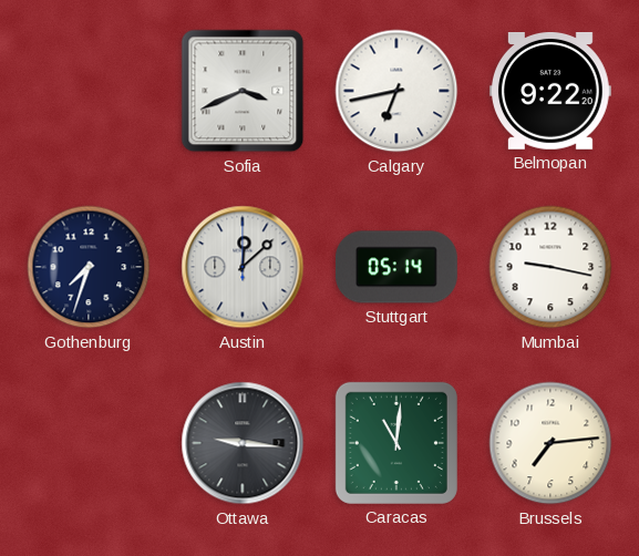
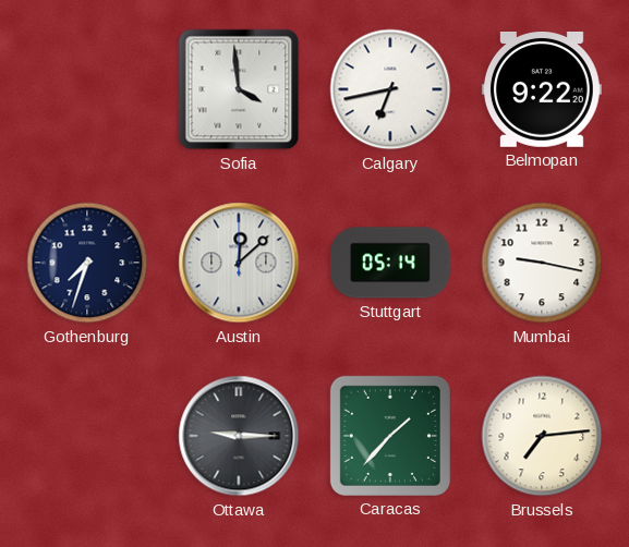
Sofia: 3:41 -> 3:59 (239, 89)
Ottawa: 9:16 -> 9:15 (239, 436)
Caracas: 11:01 -> 1:37 (390, 436)
